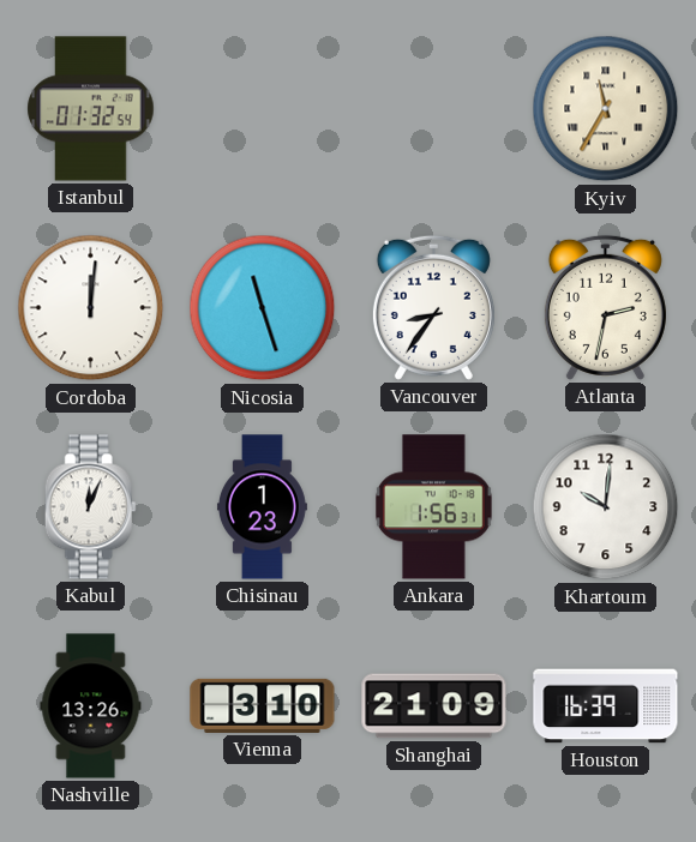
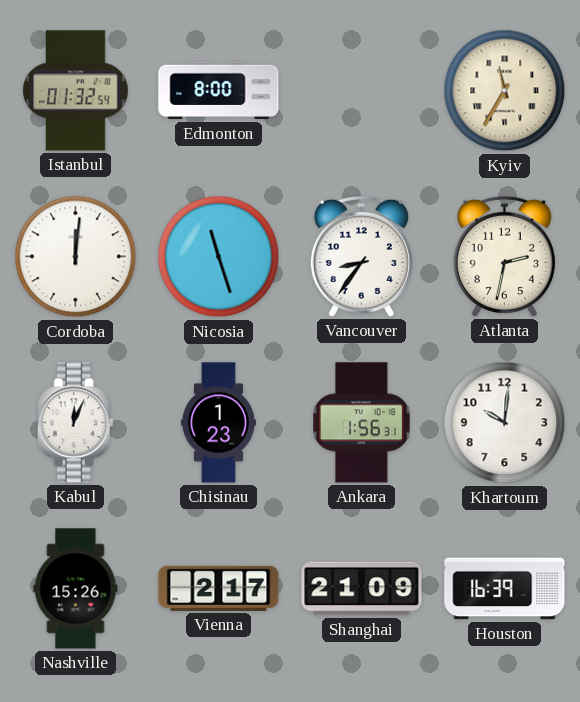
Edmonton: none -> 8:00 (219, 91)
Nashville: 13:26 -> 15:26 (76, 589)
Vienna: 3:10 -> 2:17 (219, 588)
